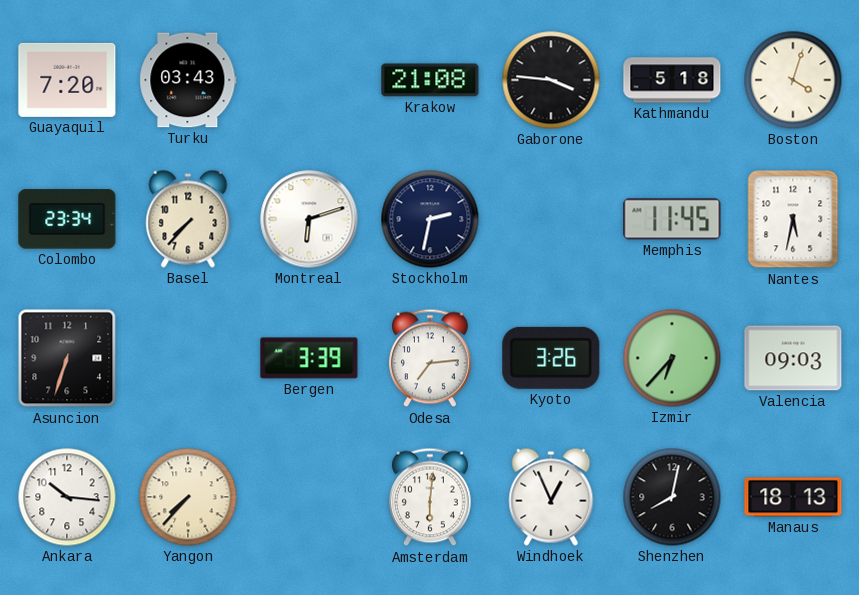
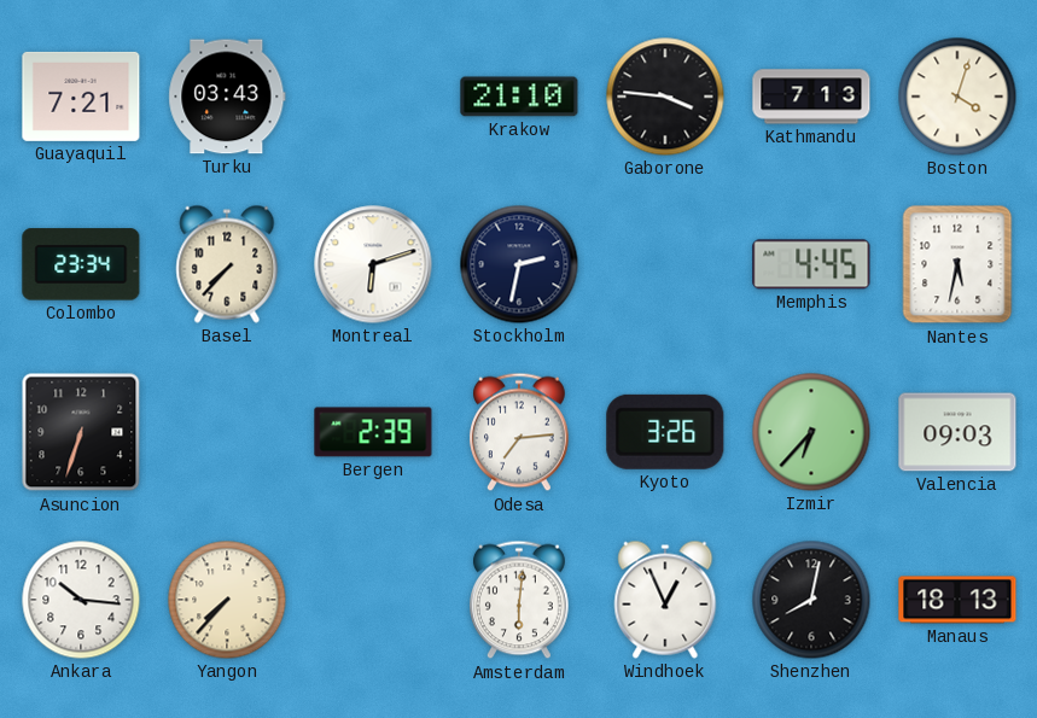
Guayaquil: 7:20 -> 7:21 (81, 97)
Krakow: 21:08 -> 21:10 (519, 97)
Kathmandu: 5:18 -> 7:13 (811, 97)
Memphis: 11:45 -> 4:45 (811, 264)
Bergen: 3:39 -> 2:39 (373, 432)
